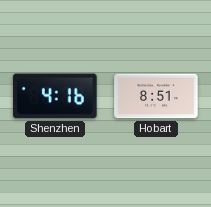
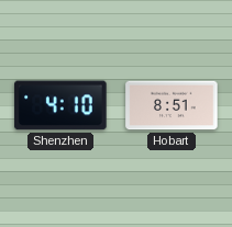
Shenzhen: 4:16 -> 4:10 (60, 105)
